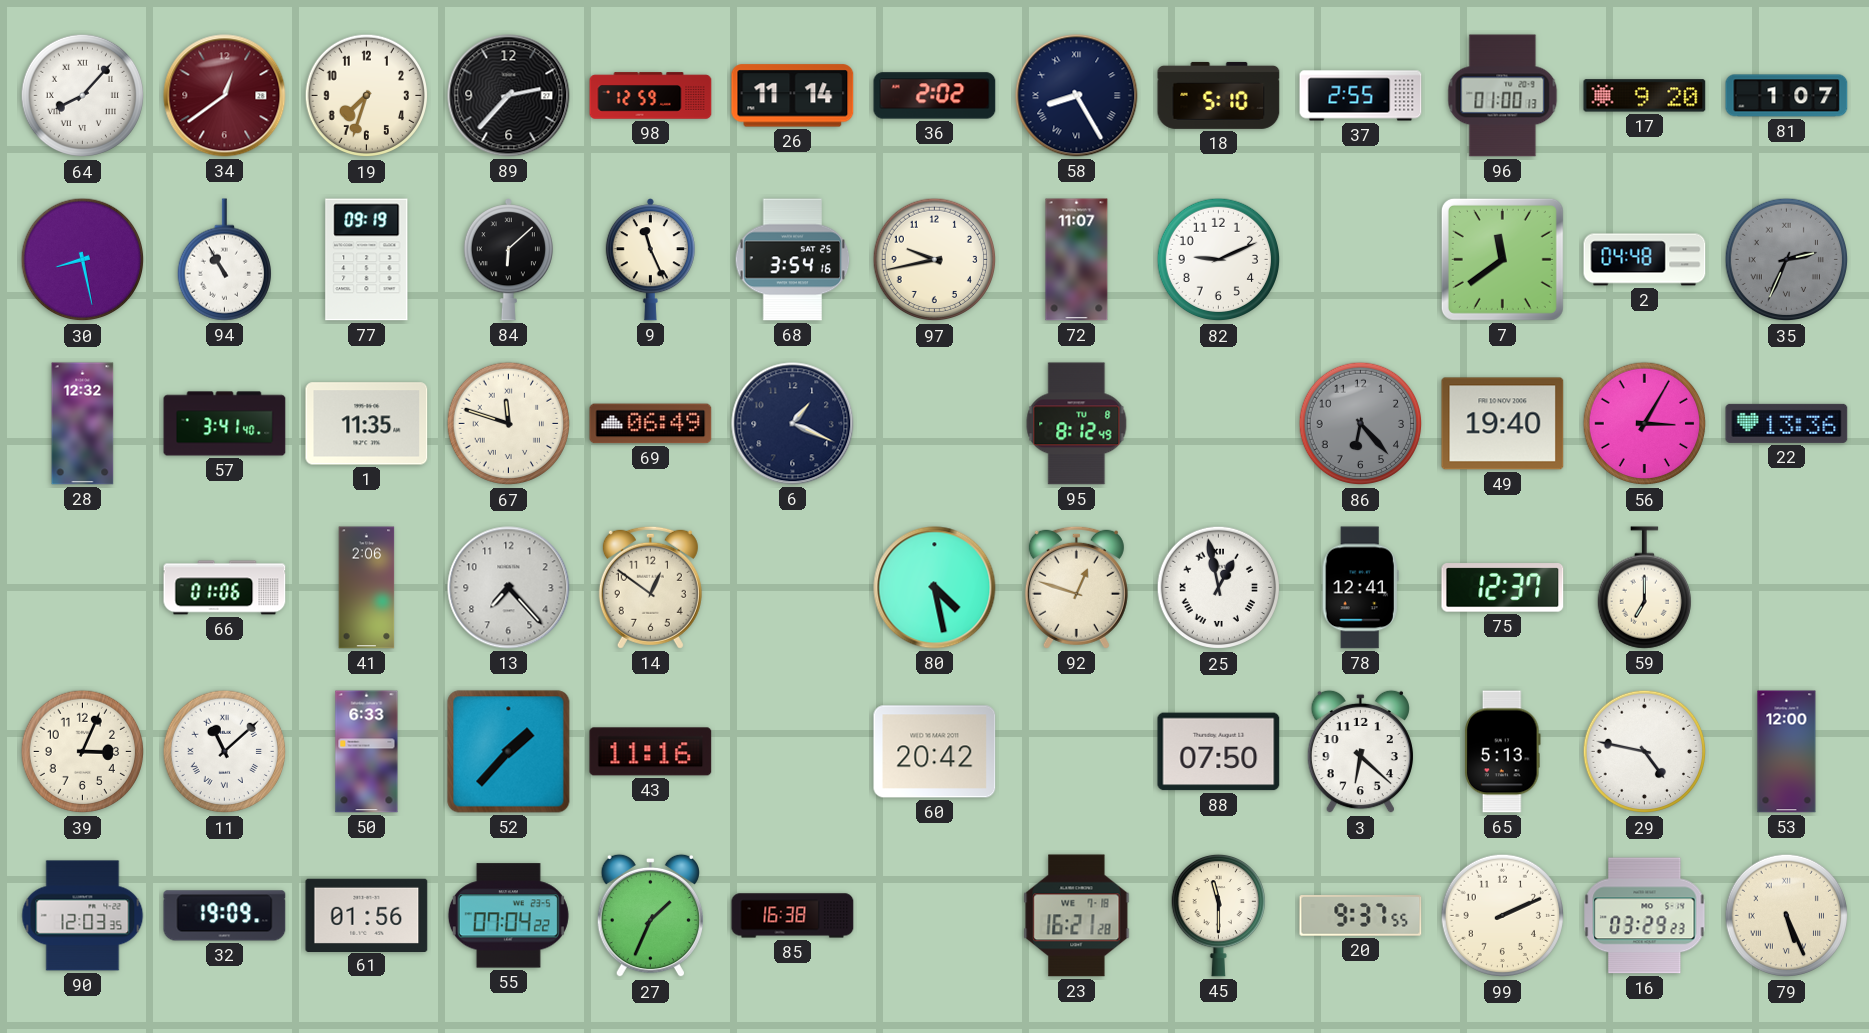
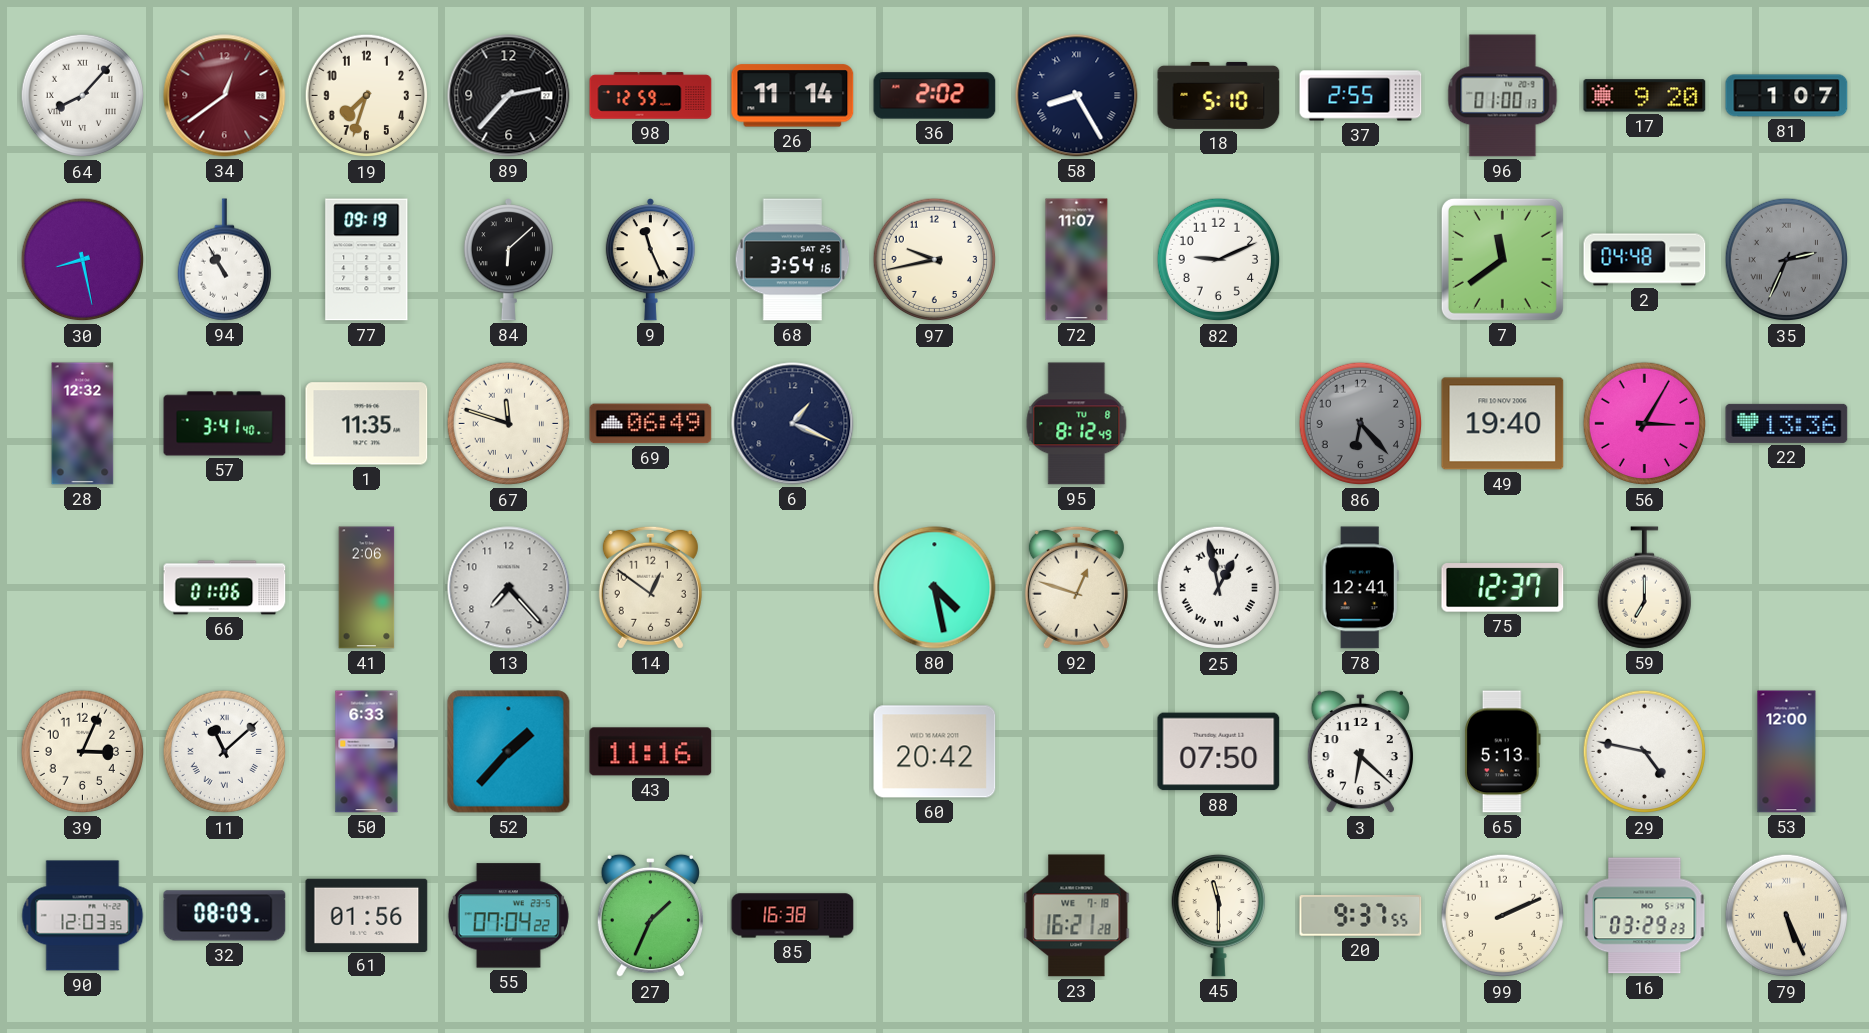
32: 19:09 -> 08:09 (225, 916)
